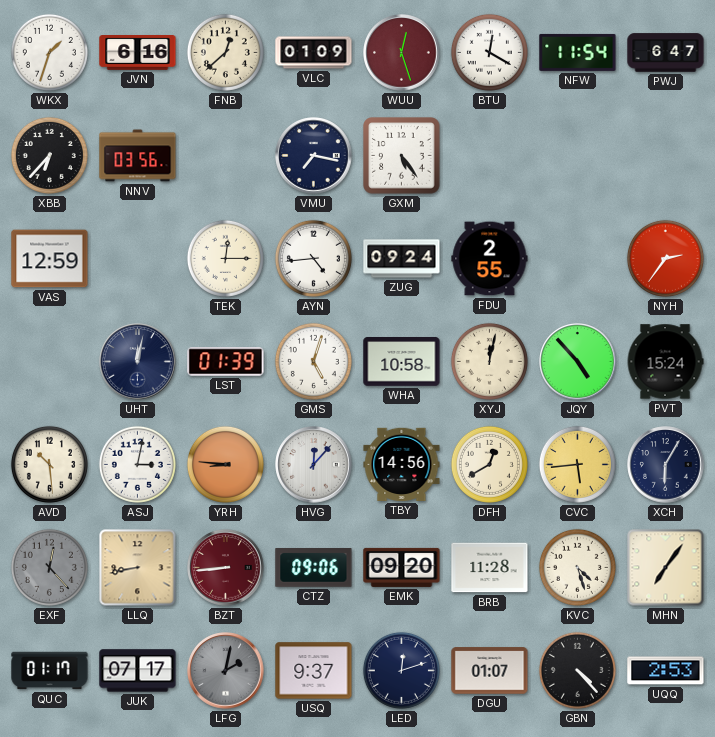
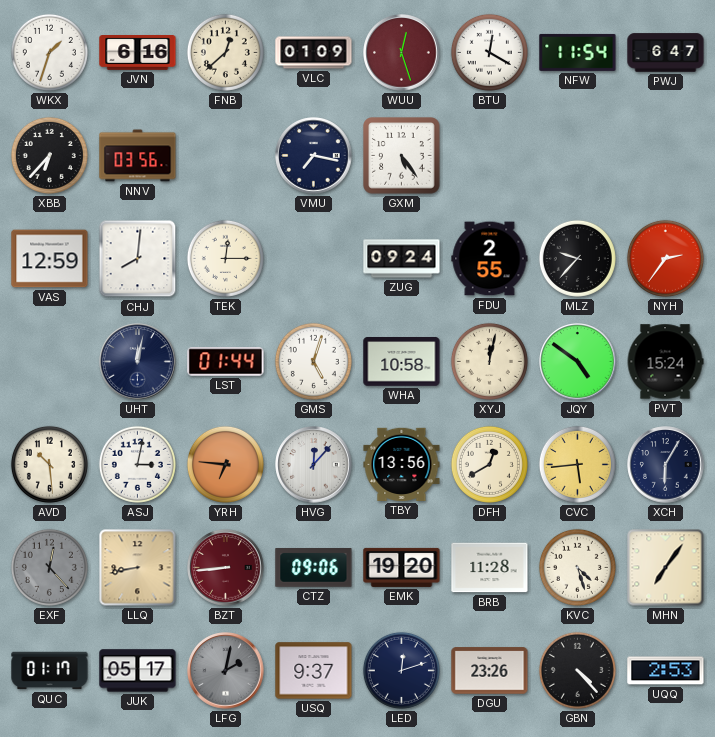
CHJ: none -> 8:01 (138, 259)
AYN: 4:44 -> none (313, 258)
MLZ: none -> 9:37 (577, 258)
LST: 01:39 -> 01:44 (226, 362)
JQY: 4:53 -> 4:51 (578, 362)
YRH: 8:46 -> 6:46 (225, 464)
TBY: 14:56 -> 13:56 (402, 464)
EMK: 09:20 -> 19:20 (402, 567)
JUK: 07:17 -> 05:17 (138, 671)
DGU: 01:07 -> 23:26 (490, 671)
